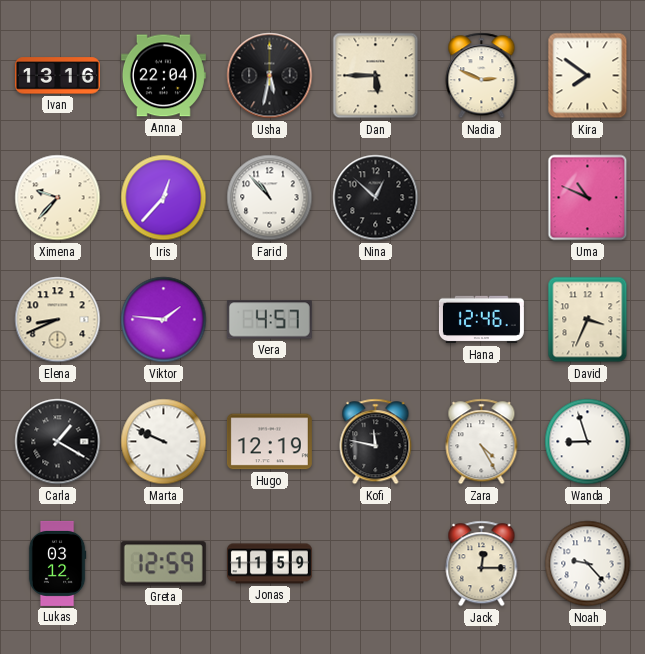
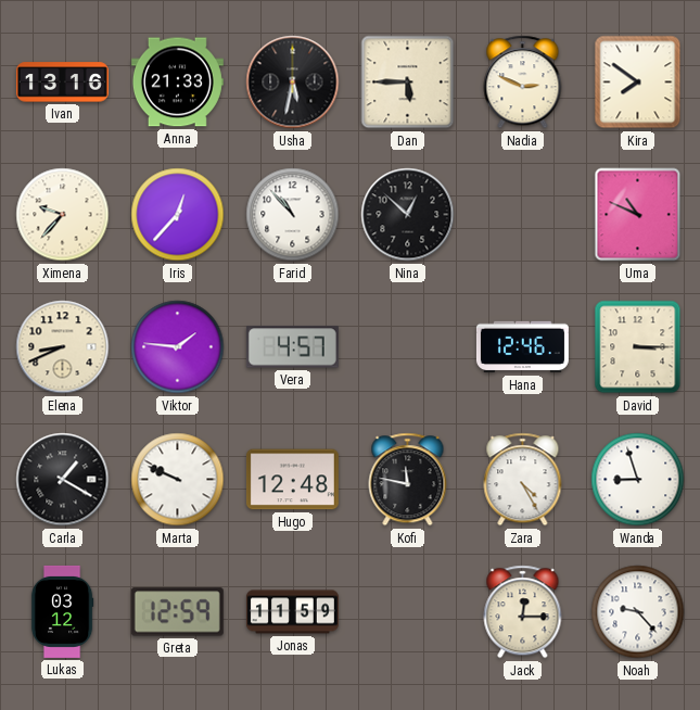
Anna: 22:04 -> 21:33 (177, 83)
David: 3:34 -> 3:15 (638, 347)
Hugo: 12:19 -> 12:48 (292, 480)
